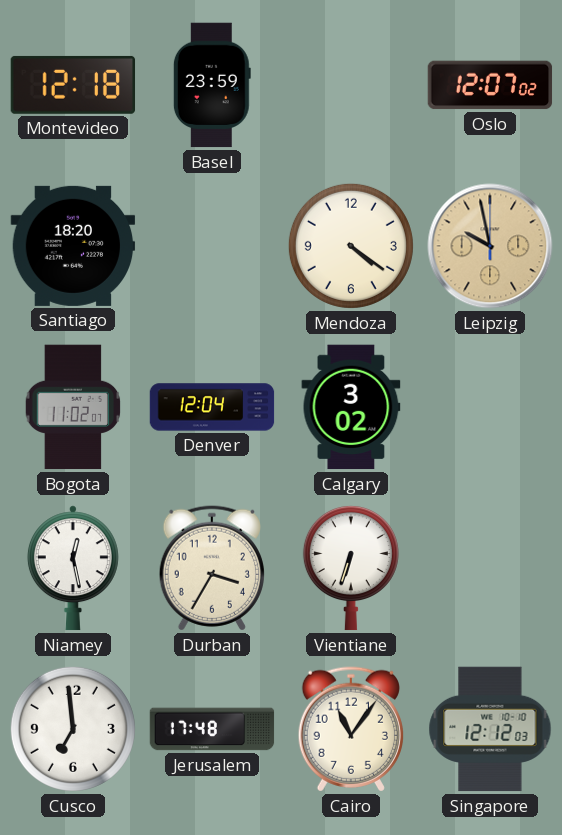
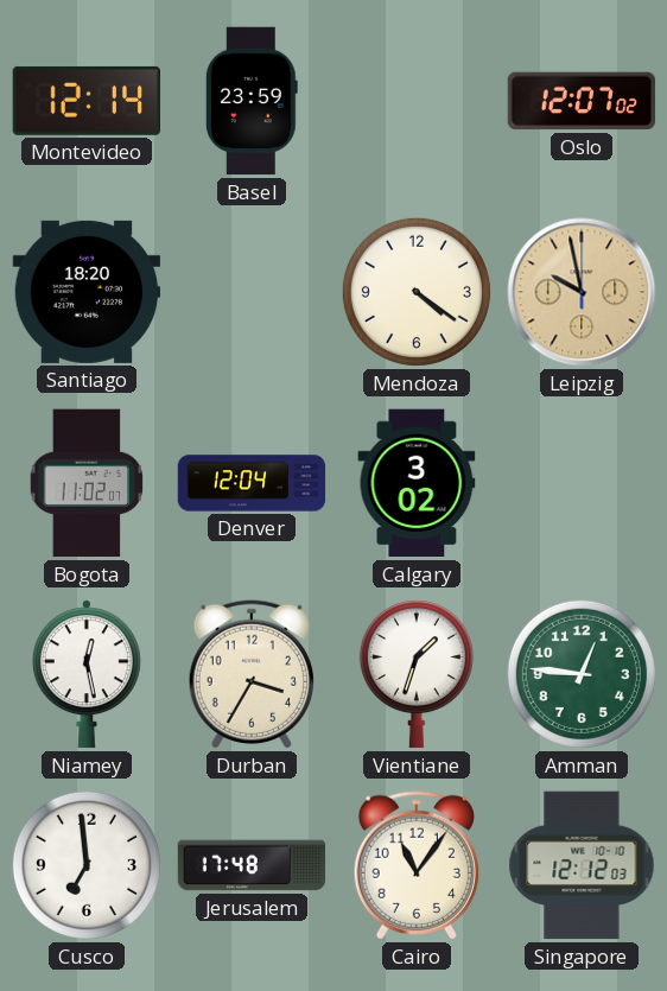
Montevideo: 12:18 -> 12:14 (87, 101)
Vientiane: 6:33 -> 1:33 (417, 674)
Amman: none -> 12:46 (582, 674)
